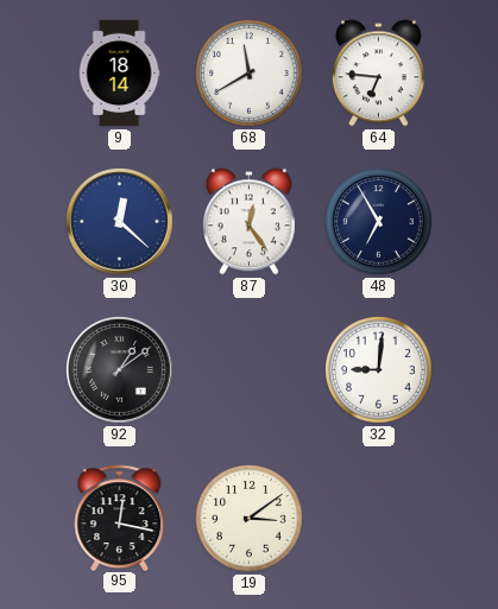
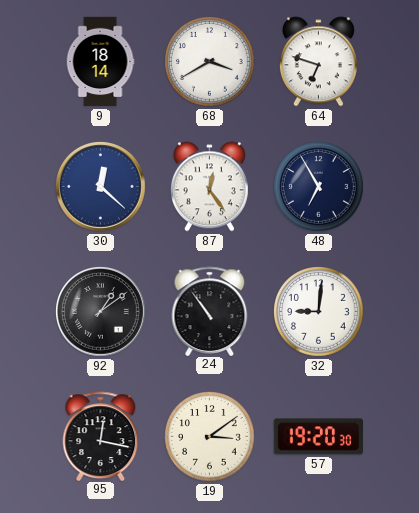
68: 11:40 -> 3:40 (210, 62)
64: 6:46 -> 6:48 (318, 62)
24: none -> 10:54 (210, 311)
57: none -> 19:20 (318, 437)
